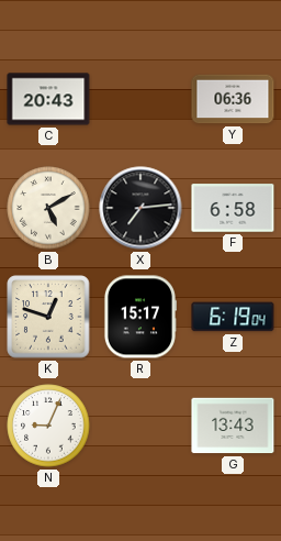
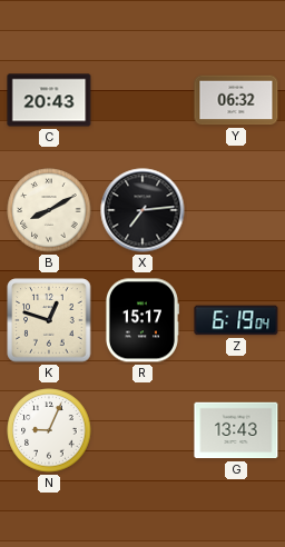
Y: 06:36 -> 06:32 (236, 100)
B: 5:10 -> 8:10 (49, 210)
F: 6:58 -> none (233, 208)
